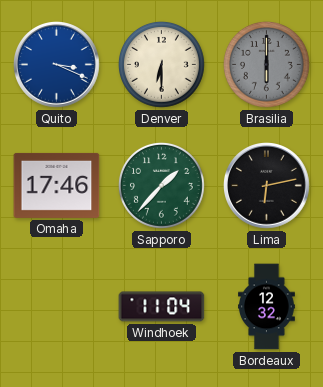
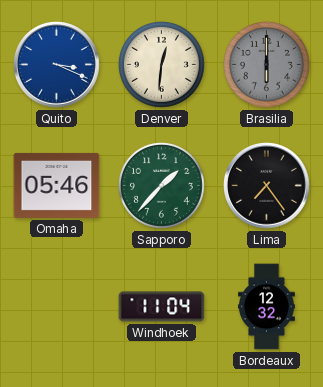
Denver: 6:30 -> 12:31 (161, 64)
Omaha: 17:46 -> 05:46 (57, 185)
Lima: 6:13 -> 7:24 (267, 186)
